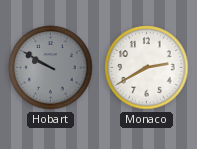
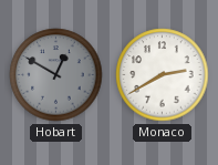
Hobart: 9:50 -> 12:50 (56, 75)
